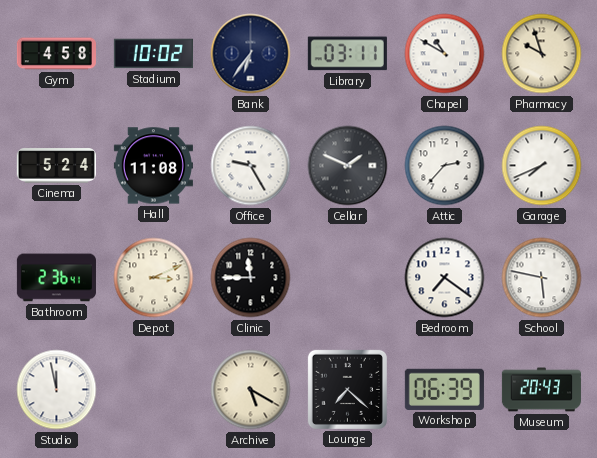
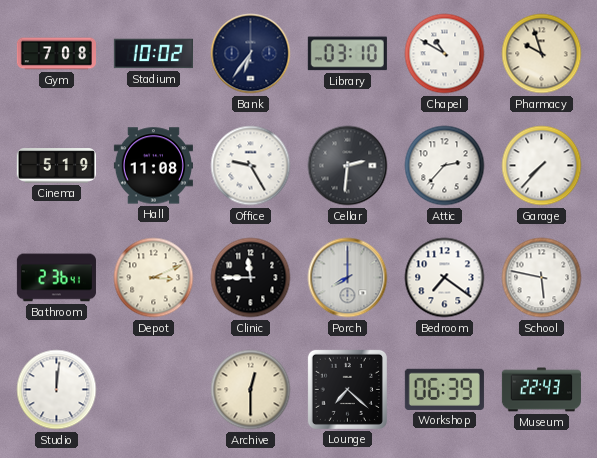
Gym: 4:58 -> 7:08 (56, 54)
Library: 03:11 -> 03:10 (347, 54)
Cinema: 5:24 -> 5:19 (56, 166)
Cellar: 1:49 -> 2:31 (348, 166)
Garage: 7:41 -> 7:37 (542, 166)
Porch: none -> 8:00 (348, 278)
Studio: 11:58 -> 12:01 (57, 390)
Archive: 5:20 -> 12:30 (251, 390)
Museum: 20:43 -> 22:43 (541, 390)
